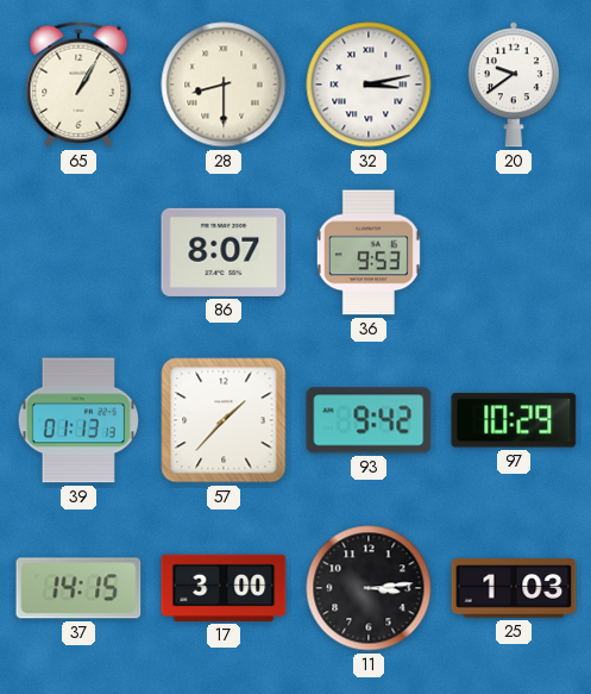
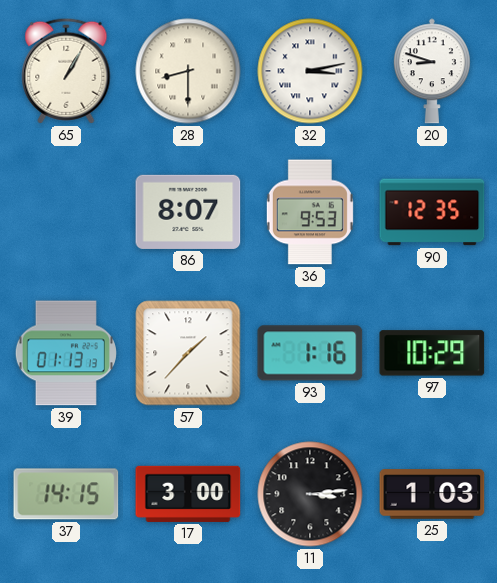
20: 9:39 -> 8:48 (432, 71)
90: none -> 12:35 (432, 212)
93: 9:42 -> 1:16 (310, 353)
